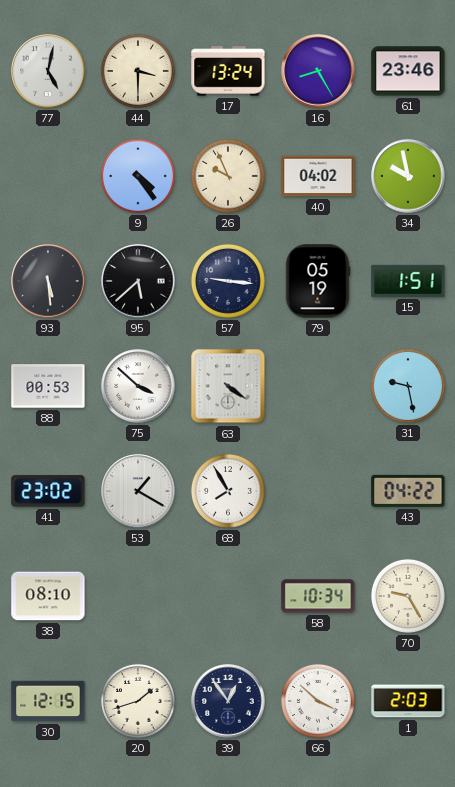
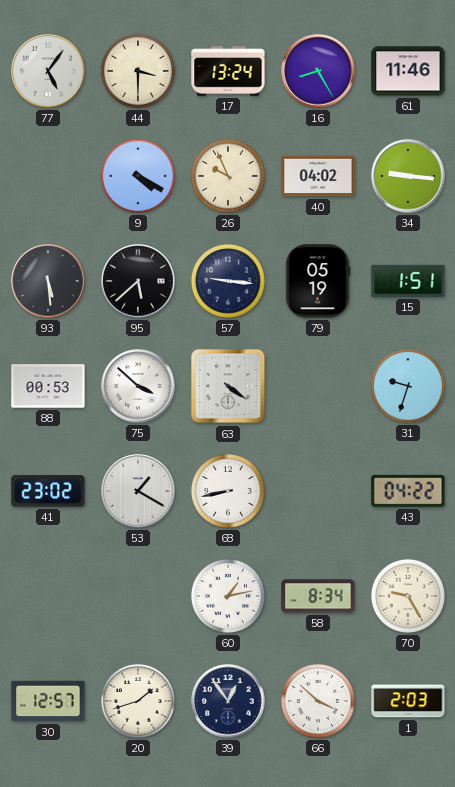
77: 5:02 -> 5:06 (48, 71)
61: 23:46 -> 11:46 (408, 71)
9: 4:24 -> 4:20 (138, 176)
34: 9:58 -> 9:16 (408, 176)
31: 9:28 -> 9:33 (408, 386)
68: 7:55 -> 8:43 (228, 491)
38: 08:10 -> none (48, 596)
60: none -> 1:13 (228, 596)
58: 10:34 -> 8:34 (318, 596)
30: 12:15 -> 12:57 (48, 701)
